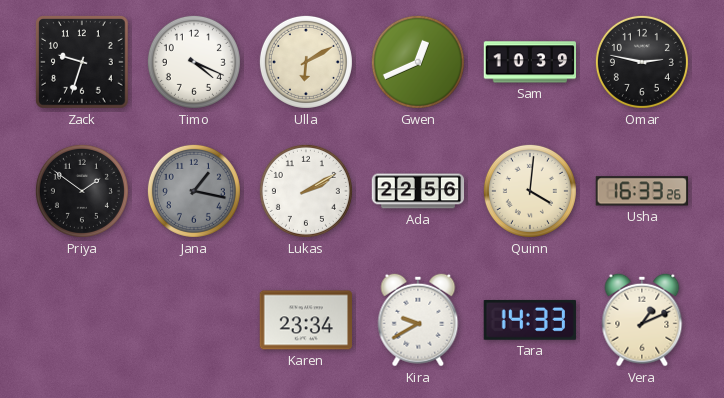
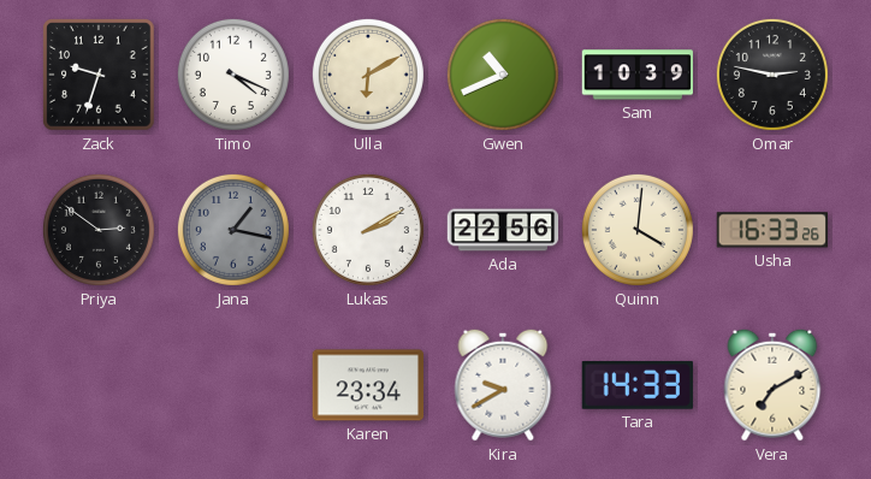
Gwen: 12:41 -> 10:41 (503, 75)
Priya: 1:51 -> 2:51 (99, 230)
Vera: 1:11 -> 7:10 (772, 385)
